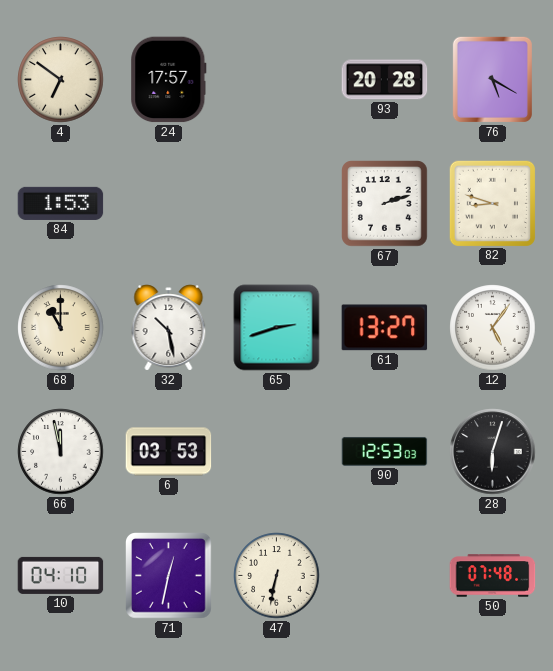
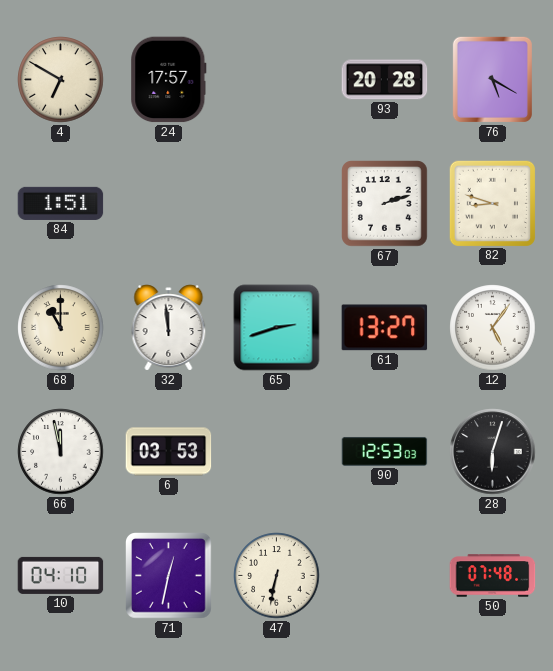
4: 6:51 -> 6:50 (61, 80)
84: 1:53 -> 1:51 (61, 203)
32: 10:28 -> 11:59 (169, 328)
